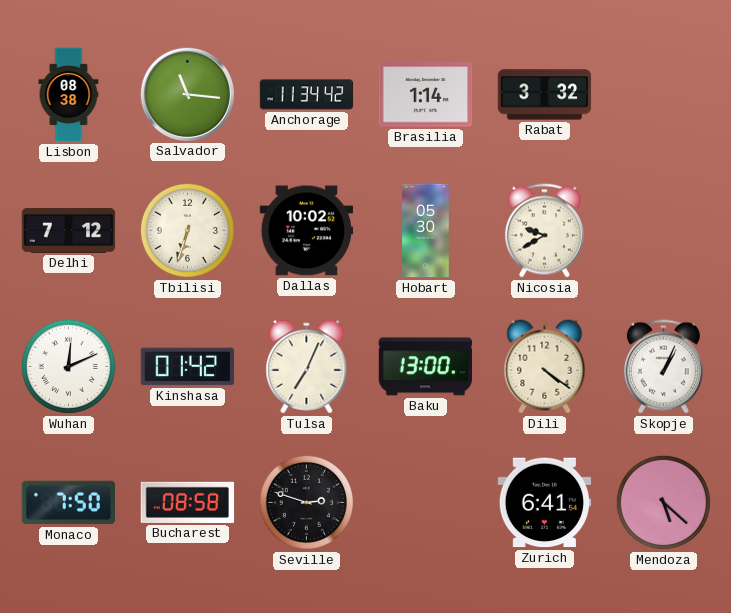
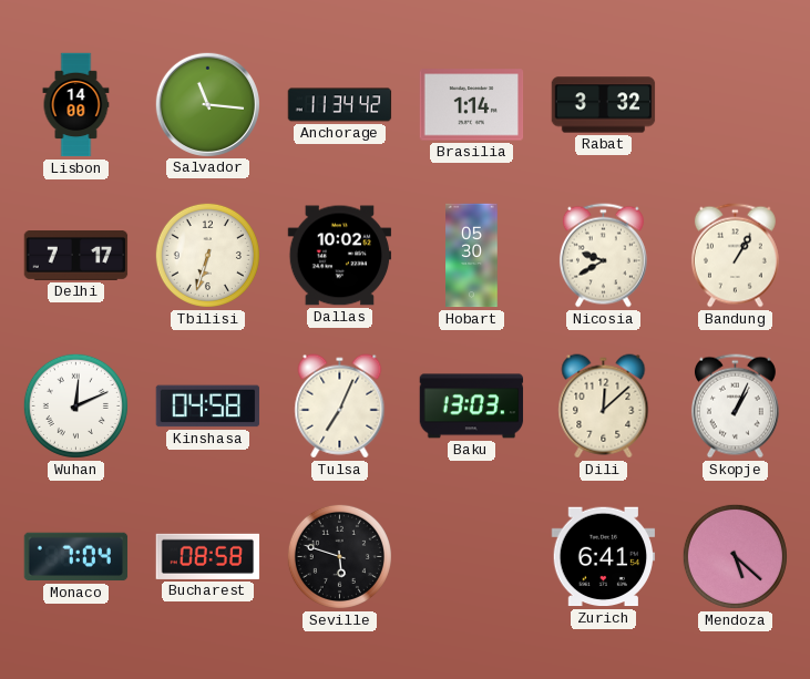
Lisbon: 08:38 -> 14:00 (76, 105)
Delhi: 7:12 -> 7:17 (76, 256)
Bandung: none -> 1:05 (735, 256)
Kinshasa: 01:42 -> 04:58 (208, 407)
Baku: 13:00 -> 13:03 (472, 407)
Dili: 4:21 -> 12:08 (604, 407)
Monaco: 7:50 -> 7:04 (76, 557)
Seville: 2:48 -> 5:48 (339, 556)
